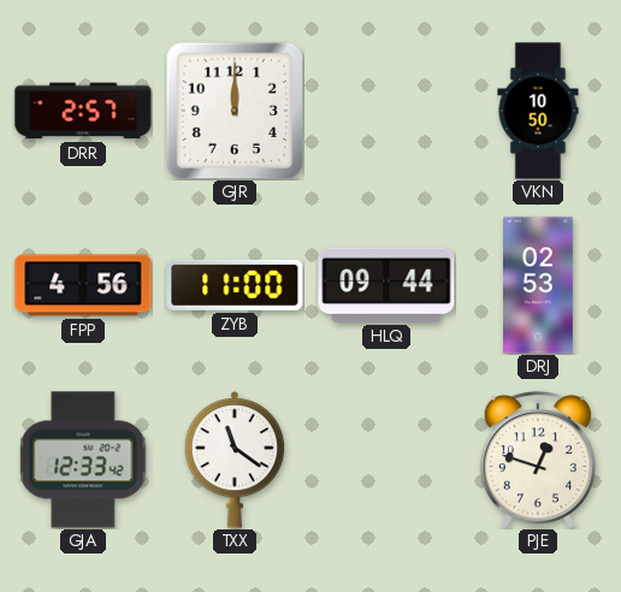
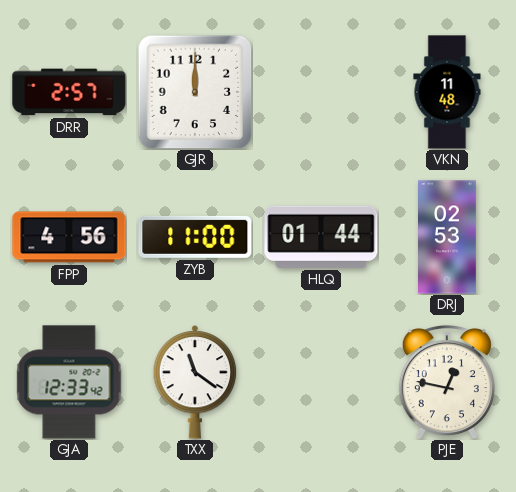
VKN: 10:50 -> 11:48 (447, 92)
HLQ: 09:44 -> 01:44 (321, 237)
PJE: 12:48 -> 12:47 (447, 382)
